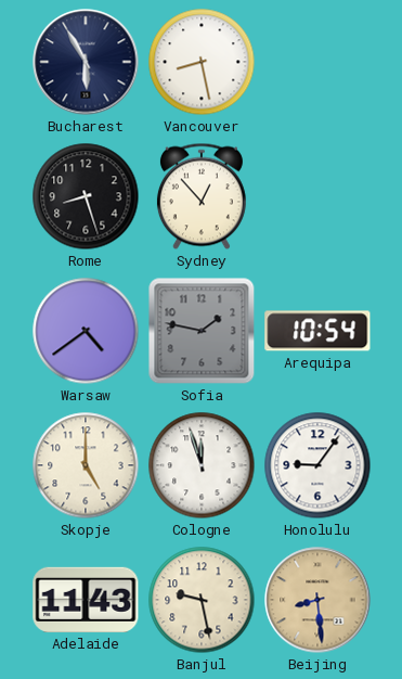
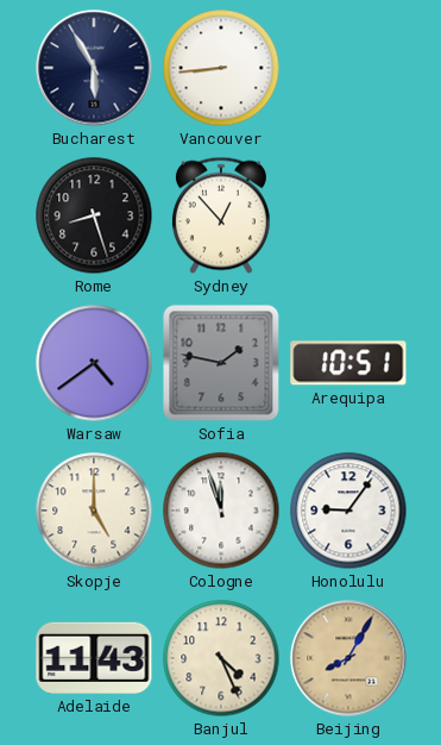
Vancouver: 8:28 -> 8:44 (221, 68)
Arequipa: 10:54 -> 10:51 (348, 363)
Banjul: 9:28 -> 4:26 (221, 658)
Beijing: 8:29 -> 8:05 (348, 658)
